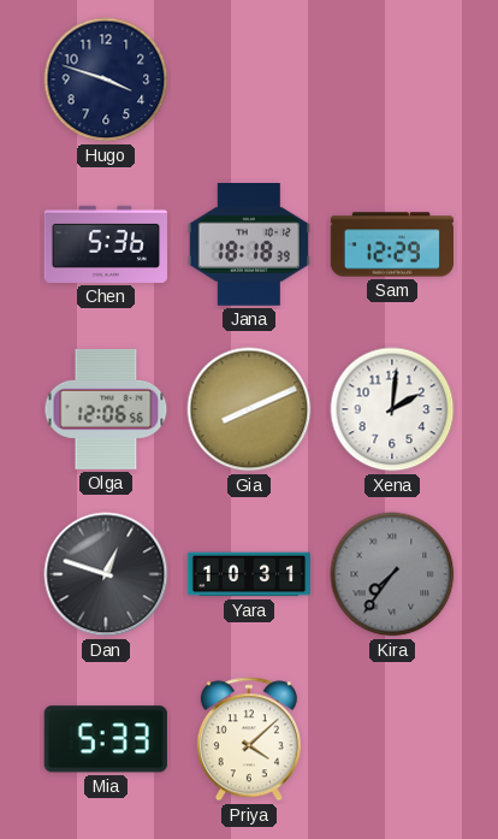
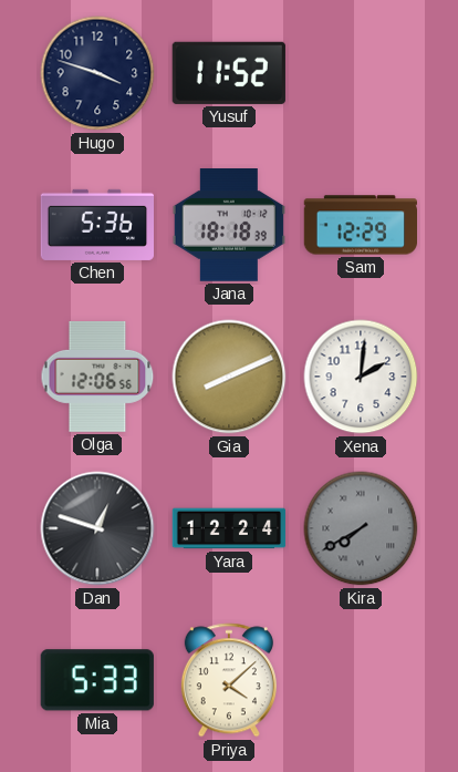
Yusuf: none -> 11:52 (229, 73)
Yara: 10:31 -> 12:24 (229, 528)
Kira: 7:36 -> 7:40 (361, 528)
